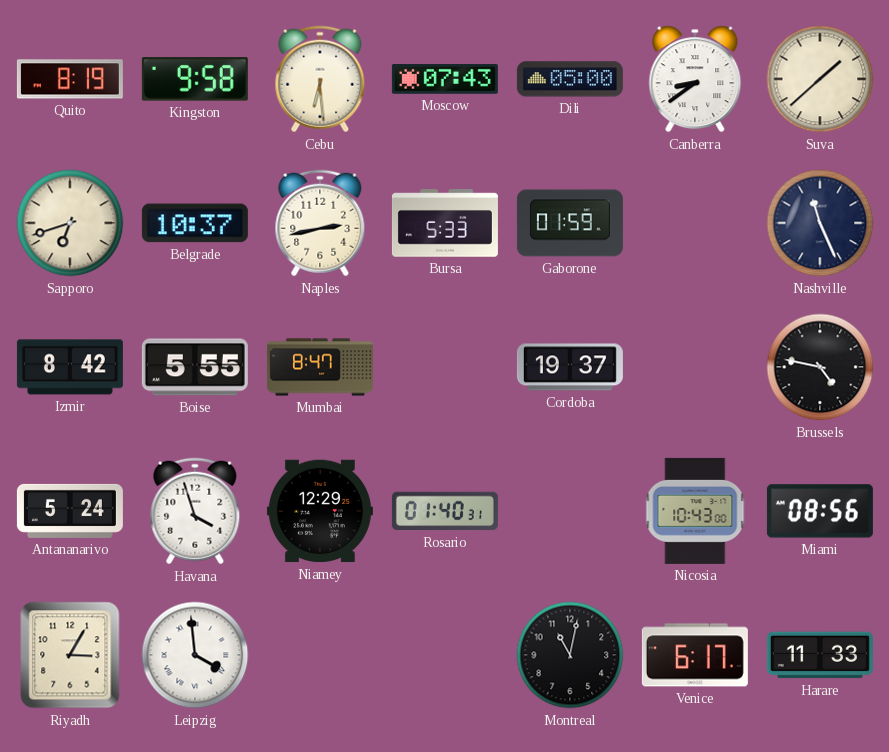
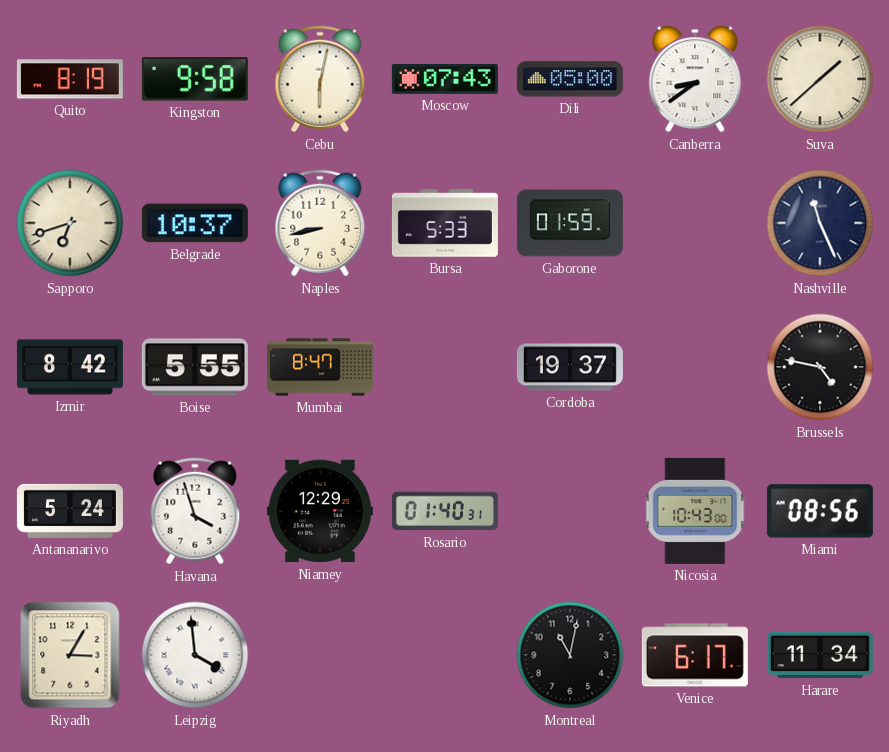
Cebu: 6:29 -> 6:02 (320, 79)
Naples: 2:43 -> 8:43 (320, 223)
Harare: 11:33 -> 11:34 (820, 655)
